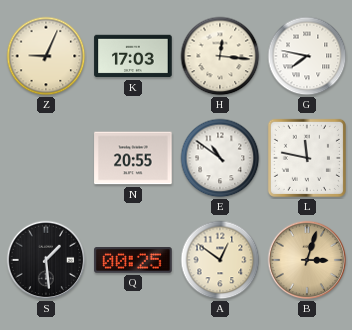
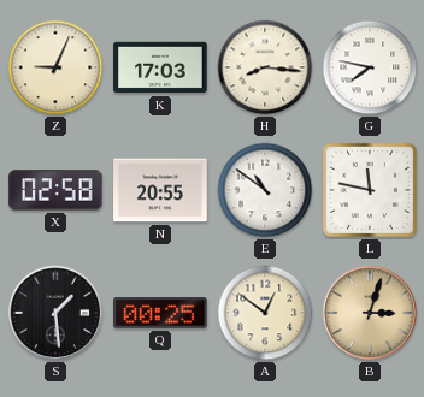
H: 12:16 -> 8:16 (265, 67)
X: none -> 02:58 (55, 190)
